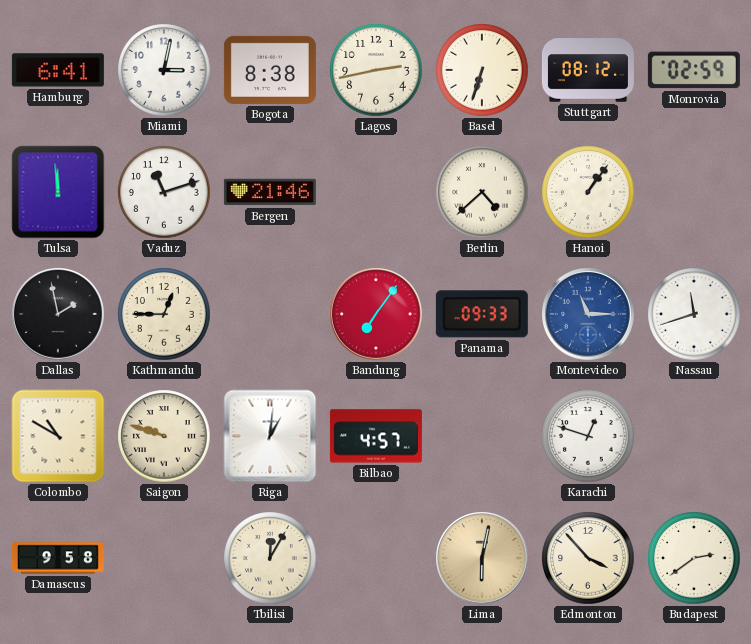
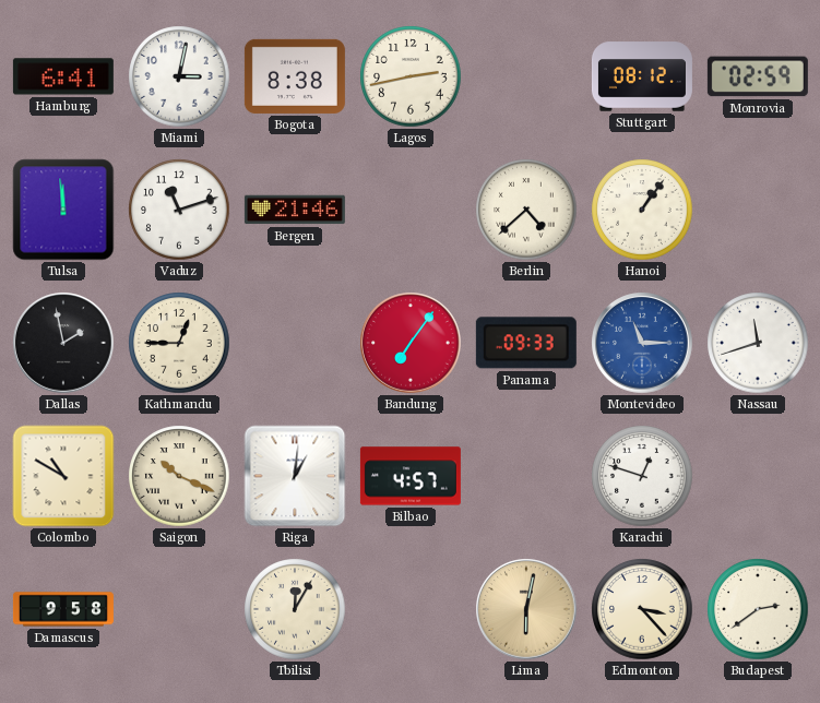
Basel: 6:33 -> none (482, 70)
Saigon: 9:48 -> 10:19 (179, 476)
Edmonton: 3:53 -> 3:23 (642, 609)
